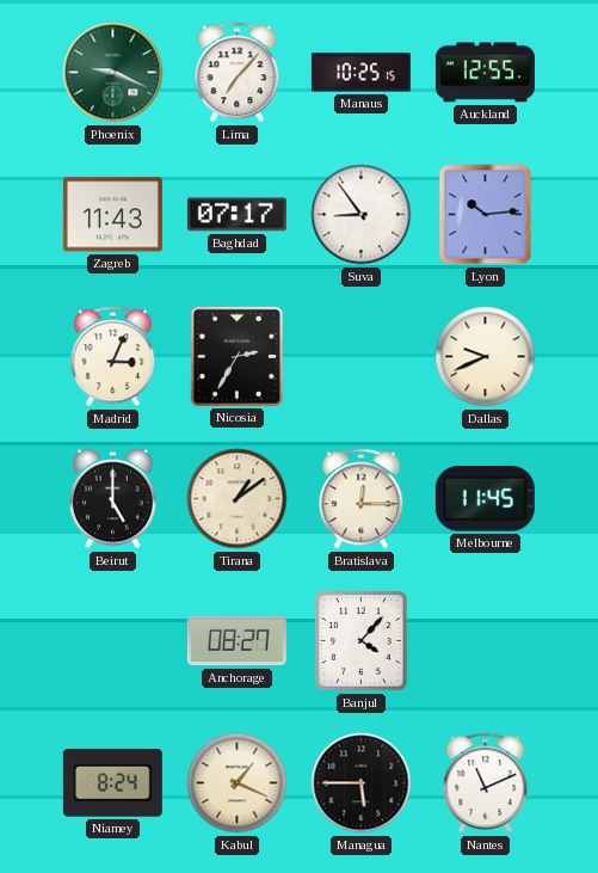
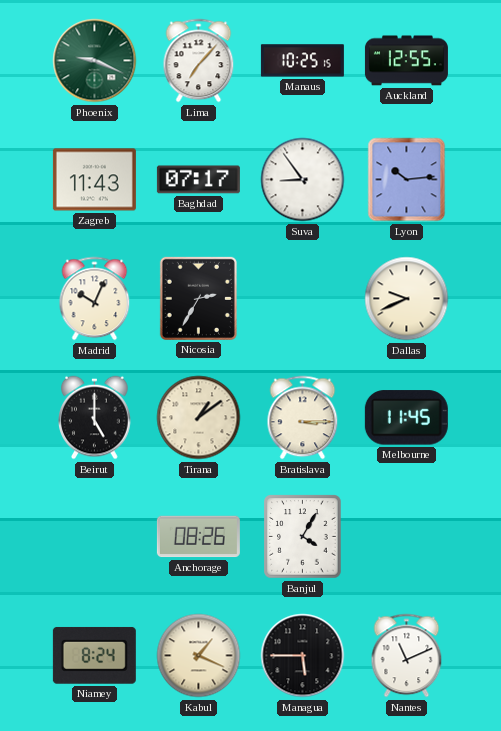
Madrid: 3:04 -> 10:04 (95, 299)
Bratislava: 12:15 -> 3:15 (303, 418)
Anchorage: 08:27 -> 08:26 (198, 537)
Banjul: 4:07 -> 4:05 (303, 537)
